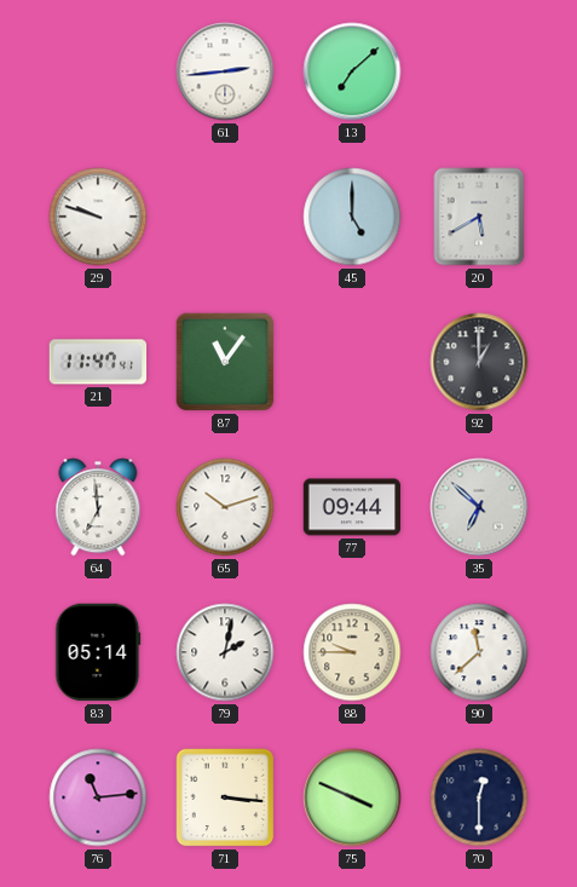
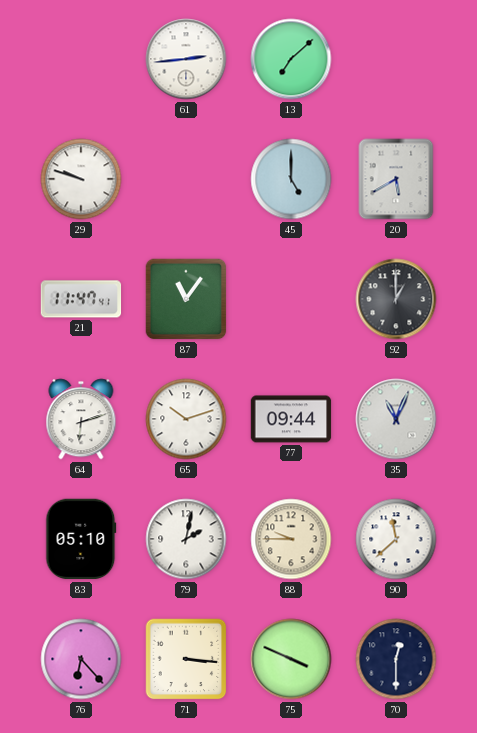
64: 6:59 -> 6:12 (81, 419)
35: 6:52 -> 11:04 (396, 419)
83: 05:14 -> 05:10 (81, 539)
76: 11:14 -> 6:23 (81, 659)
